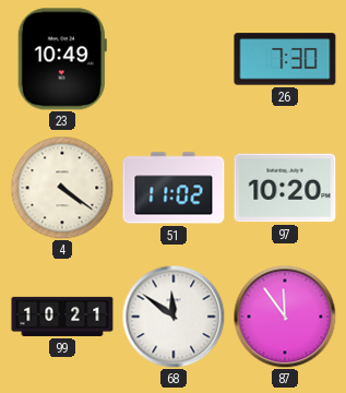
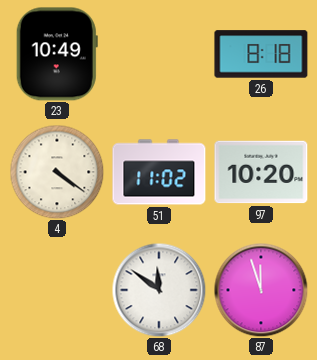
26: 7:30 -> 8:18 (261, 54)
99: 10:21 -> none (62, 317)
87: 11:54 -> 11:57 (261, 290)
